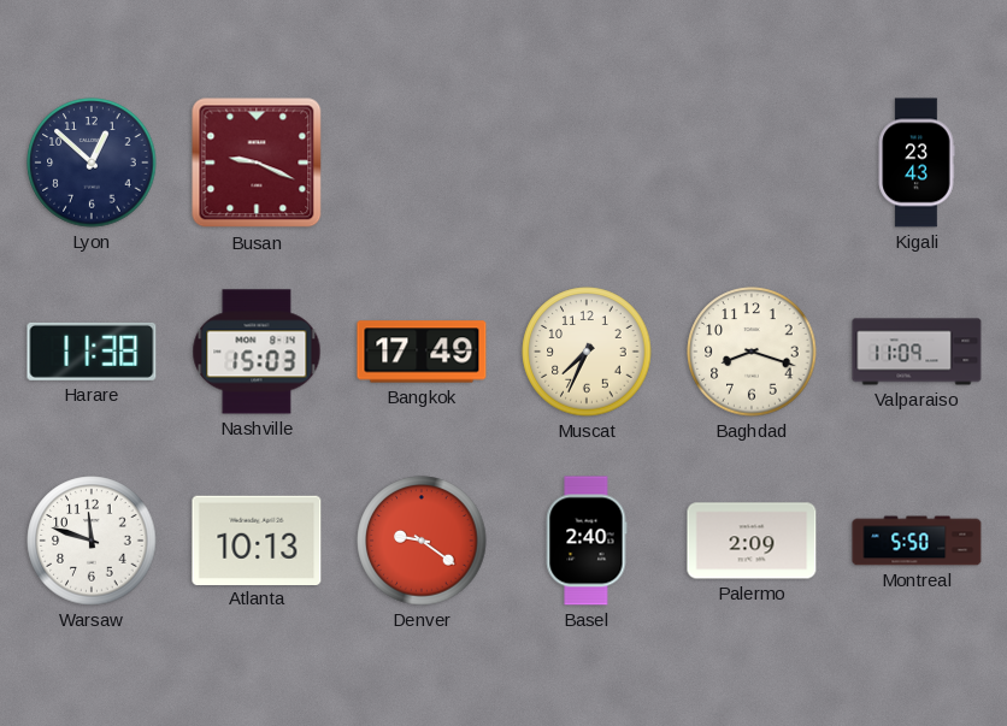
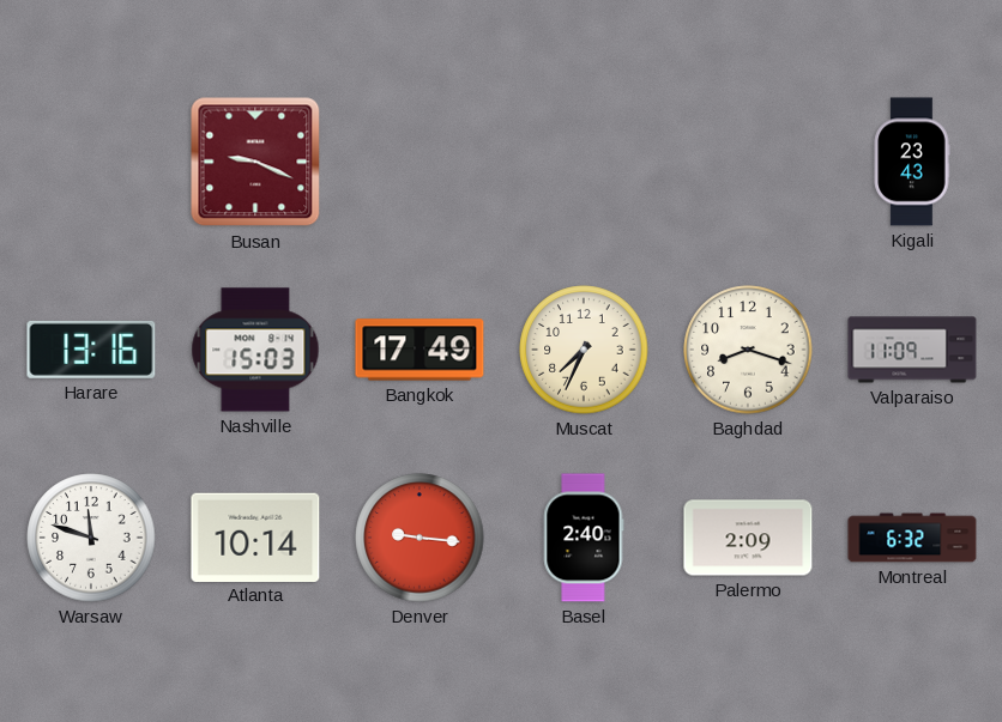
Lyon: 12:52 -> none (92, 163)
Harare: 11:38 -> 13:16 (91, 350)
Atlanta: 10:13 -> 10:14 (255, 536)
Denver: 9:21 -> 9:16 (419, 538)
Montreal: 5:50 -> 6:32 (912, 538)
